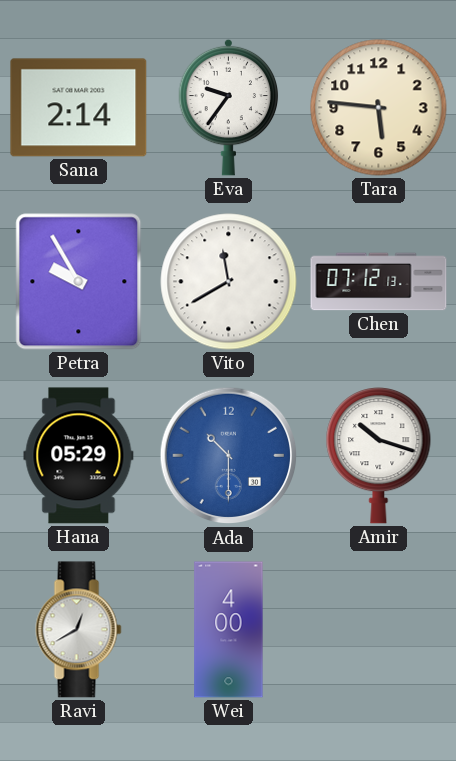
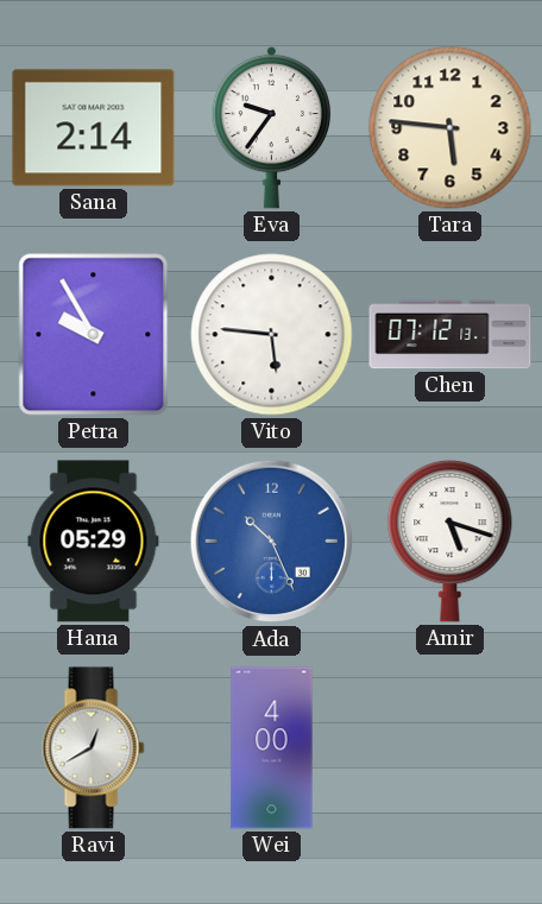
Vito: 11:40 -> 5:46 (272, 335)
Ada: 10:30 -> 10:26 (272, 542)
Amir: 10:18 -> 5:18 (450, 542)
